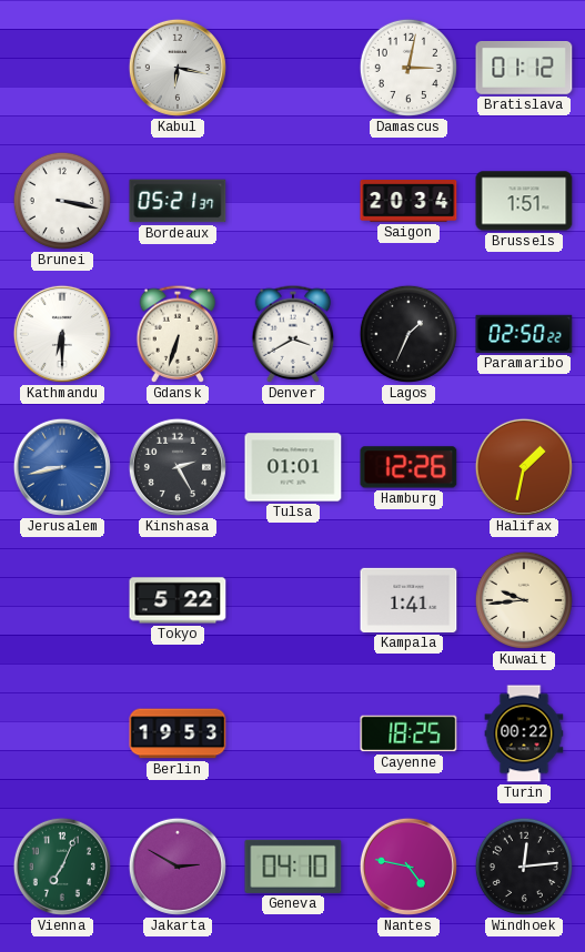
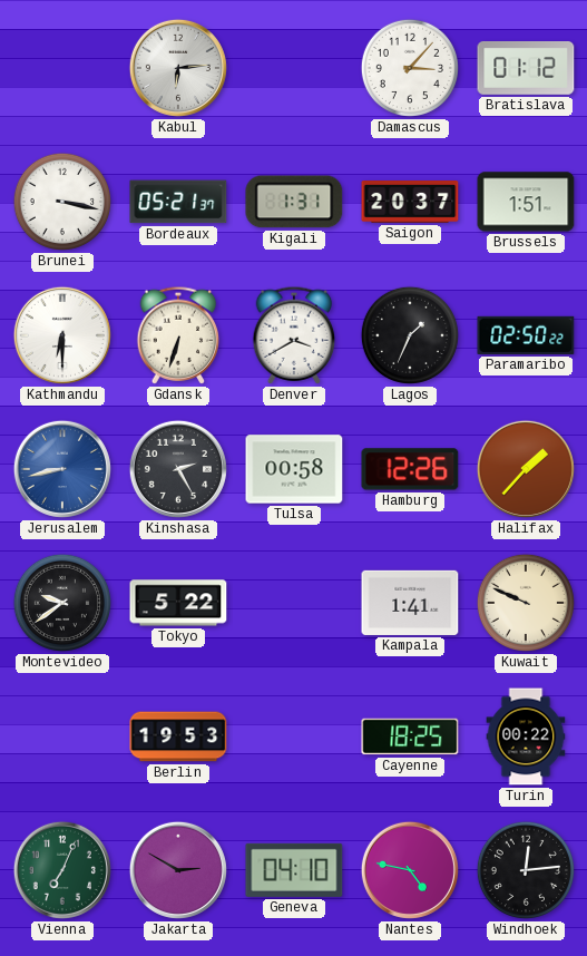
Kabul: 6:17 -> 6:14 (178, 68)
Damascus: 3:02 -> 3:07 (410, 68)
Kigali: none -> 1:31 (294, 202)
Saigon: 20:34 -> 20:37 (410, 203)
Tulsa: 01:01 -> 00:58 (294, 469)
Halifax: 1:32 -> 1:37 (526, 469)
Montevideo: none -> 9:39 (62, 603)
Kuwait: 9:44 -> 9:49 (526, 603)
